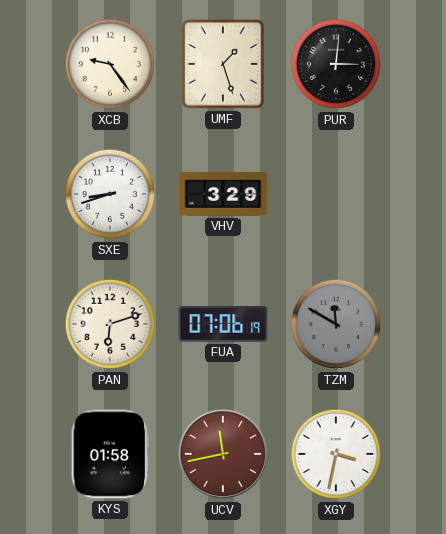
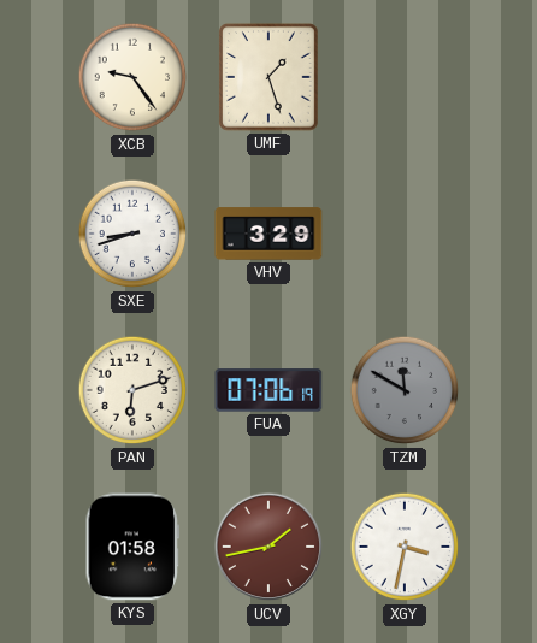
PUR: 3:01 -> none (336, 64)
UCV: 11:43 -> 1:43 (268, 547)
